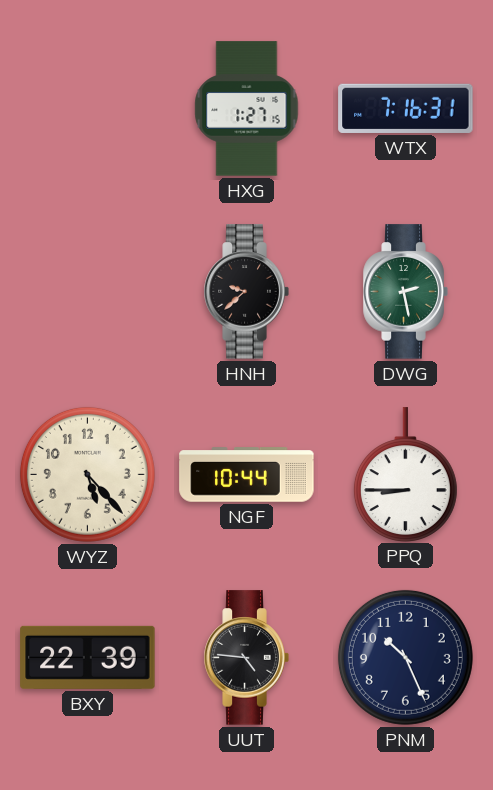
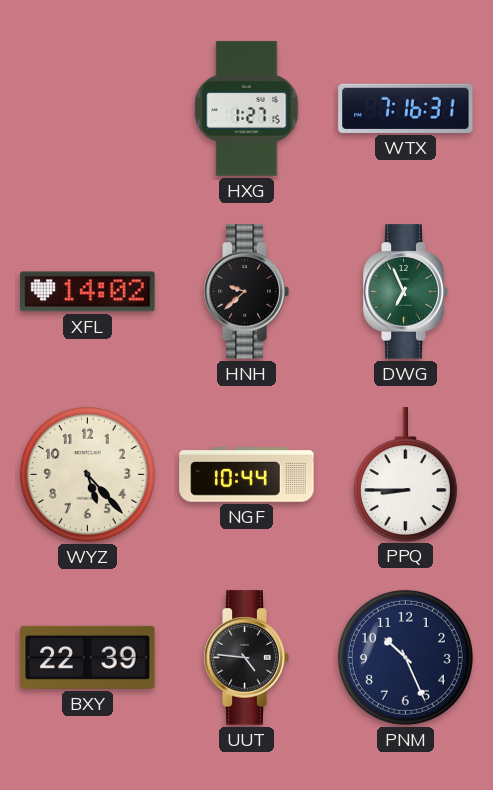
XFL: none -> 14:02 (88, 292)
DWG: 2:28 -> 6:56 (405, 292)
